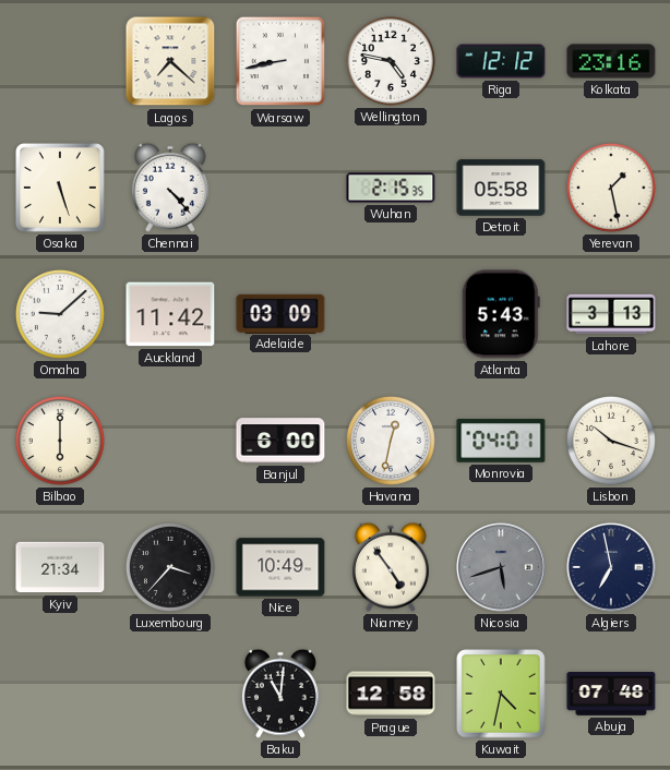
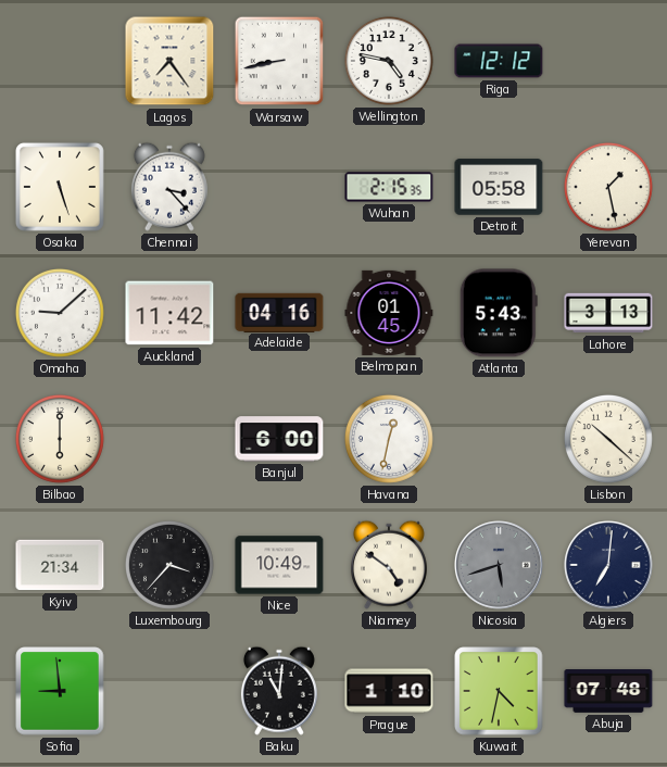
Lagos: 7:22 -> 7:24 (169, 61)
Kolkata: 23:16 -> none (611, 61)
Chennai: 4:23 -> 3:23 (169, 187)
Adelaide: 03:09 -> 04:16 (279, 312)
Belmopan: none -> 01:45 (389, 313)
Monrovia: 04:01 -> none (501, 441)
Lisbon: 10:18 -> 10:22 (608, 439)
Niamey: 4:54 -> 4:51 (389, 565)
Algiers: 6:58 -> 7:01 (608, 565)
Sofia: none -> 8:59 (60, 691)
Prague: 12:58 -> 1:10 (389, 691)
